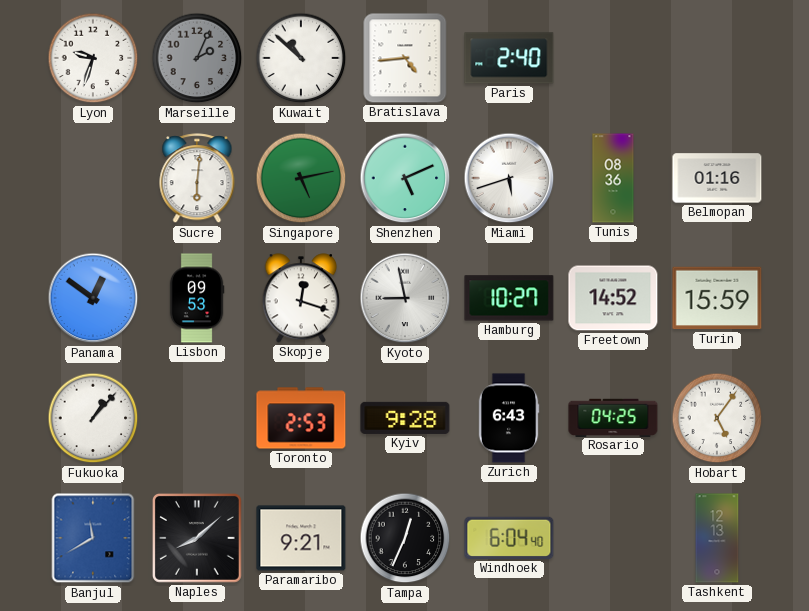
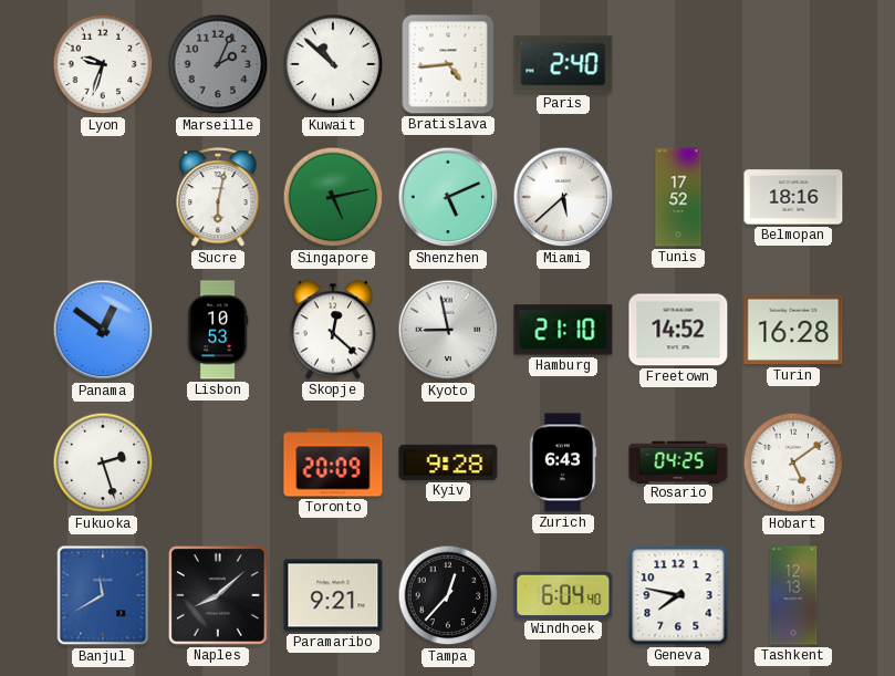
Sucre: 6:01 -> 6:02 (218, 198)
Miami: 5:42 -> 5:38 (563, 197)
Tunis: 08:36 -> 17:52 (678, 197)
Belmopan: 01:16 -> 18:16 (793, 197)
Lisbon: 09:53 -> 10:53 (218, 330)
Skopje: 12:18 -> 12:22 (333, 330)
Hamburg: 10:27 -> 21:10 (563, 330)
Turin: 15:59 -> 16:28 (793, 330)
Fukuoka: 1:07 -> 2:27 (103, 462)
Toronto: 2:53 -> 20:09 (333, 462)
Hobart: 5:06 -> 5:09 (793, 462)
Tampa: 12:34 -> 12:37 (448, 595)
Geneva: none -> 7:47 (678, 595)
